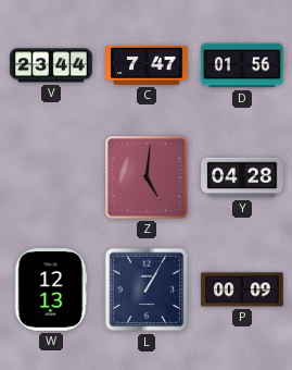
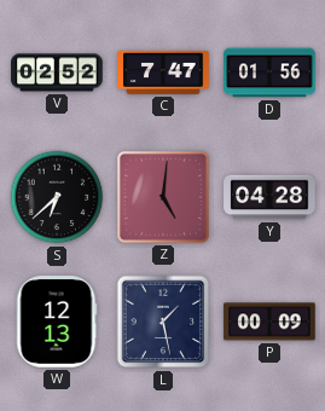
V: 23:44 -> 02:52 (57, 73)
S: none -> 6:38 (57, 197)
L: 1:05 -> 1:28 (163, 322)
